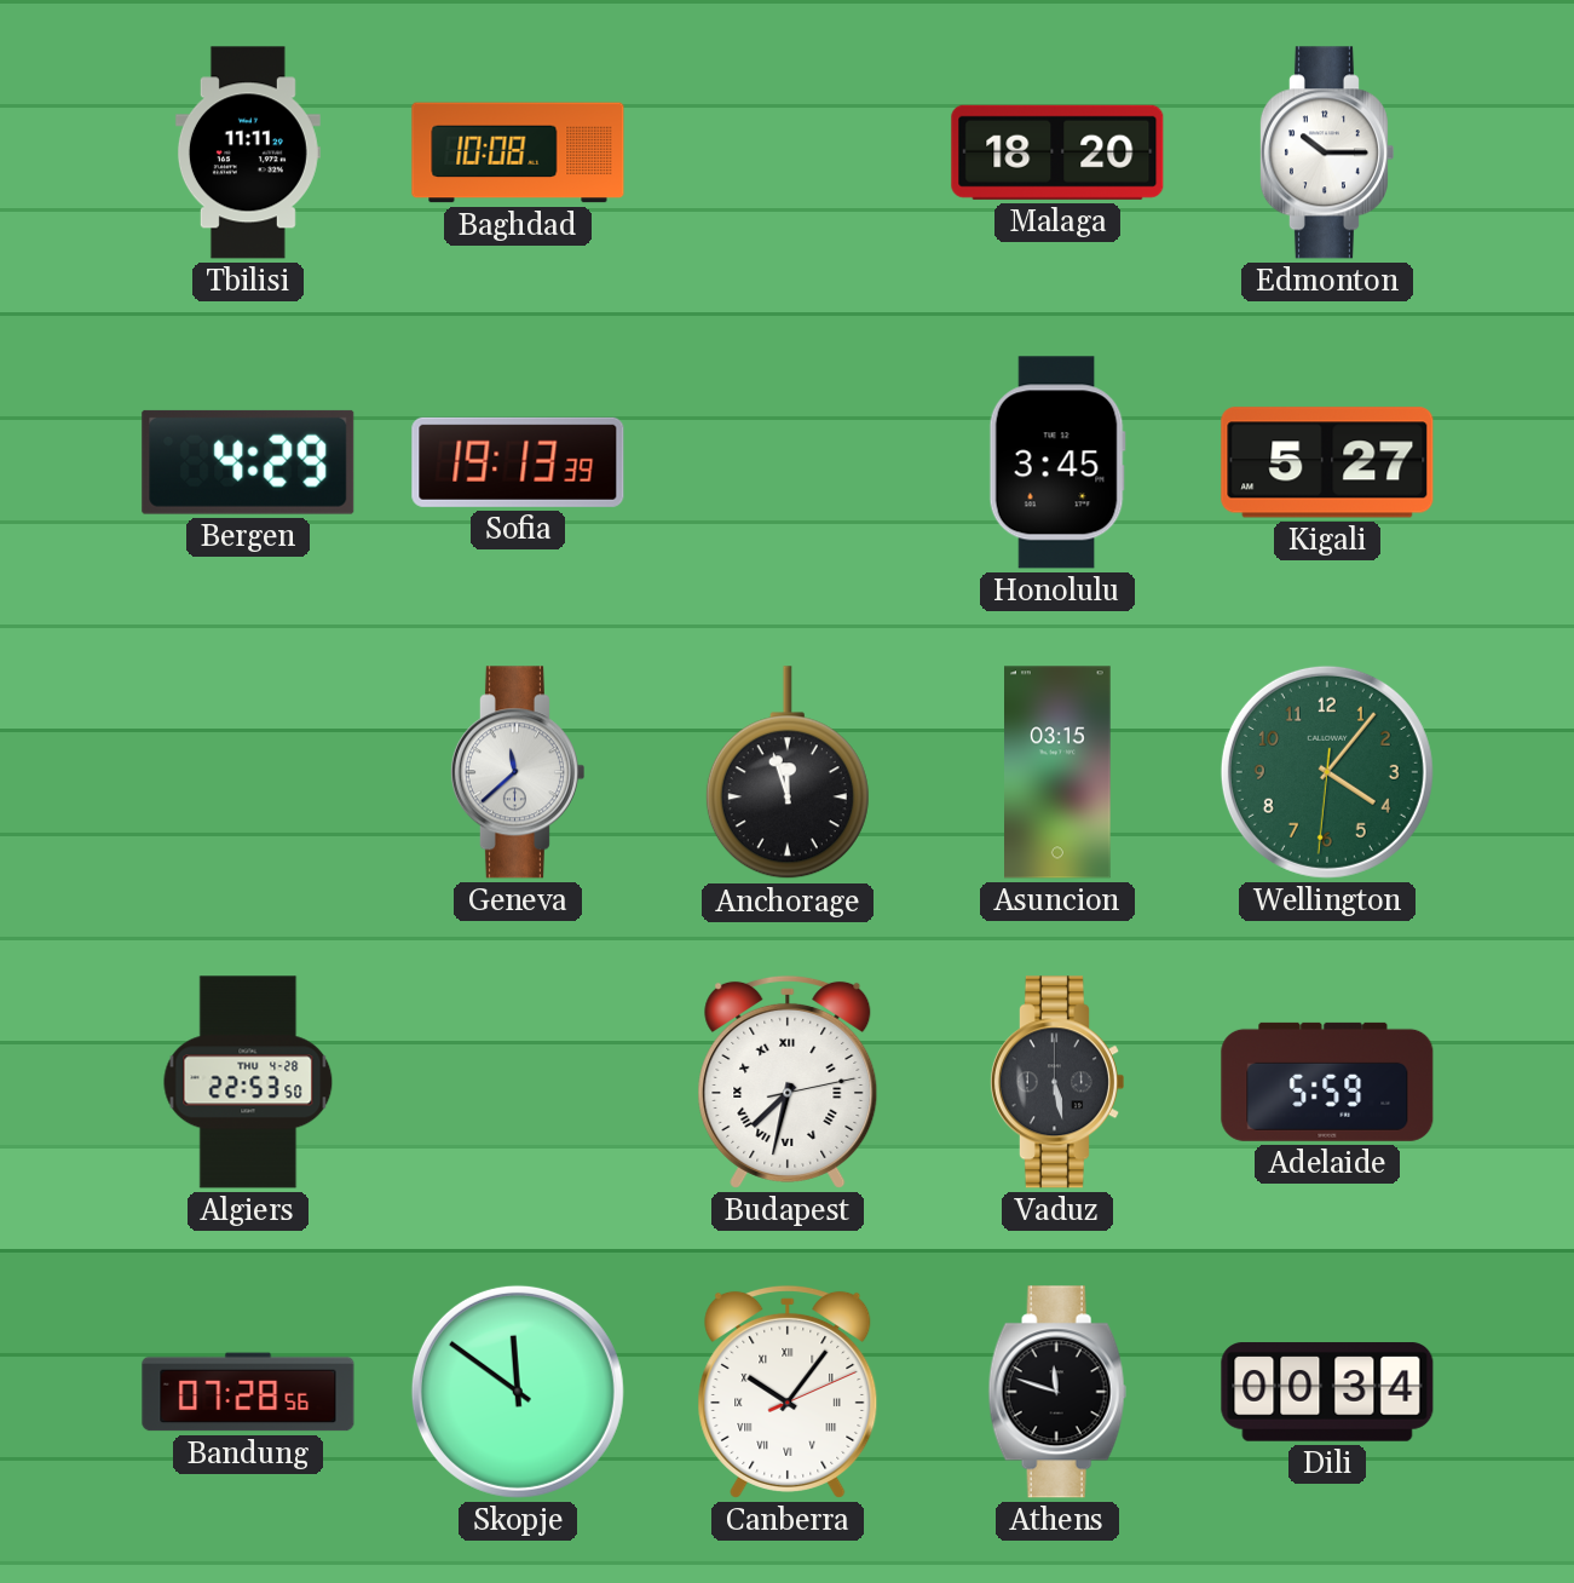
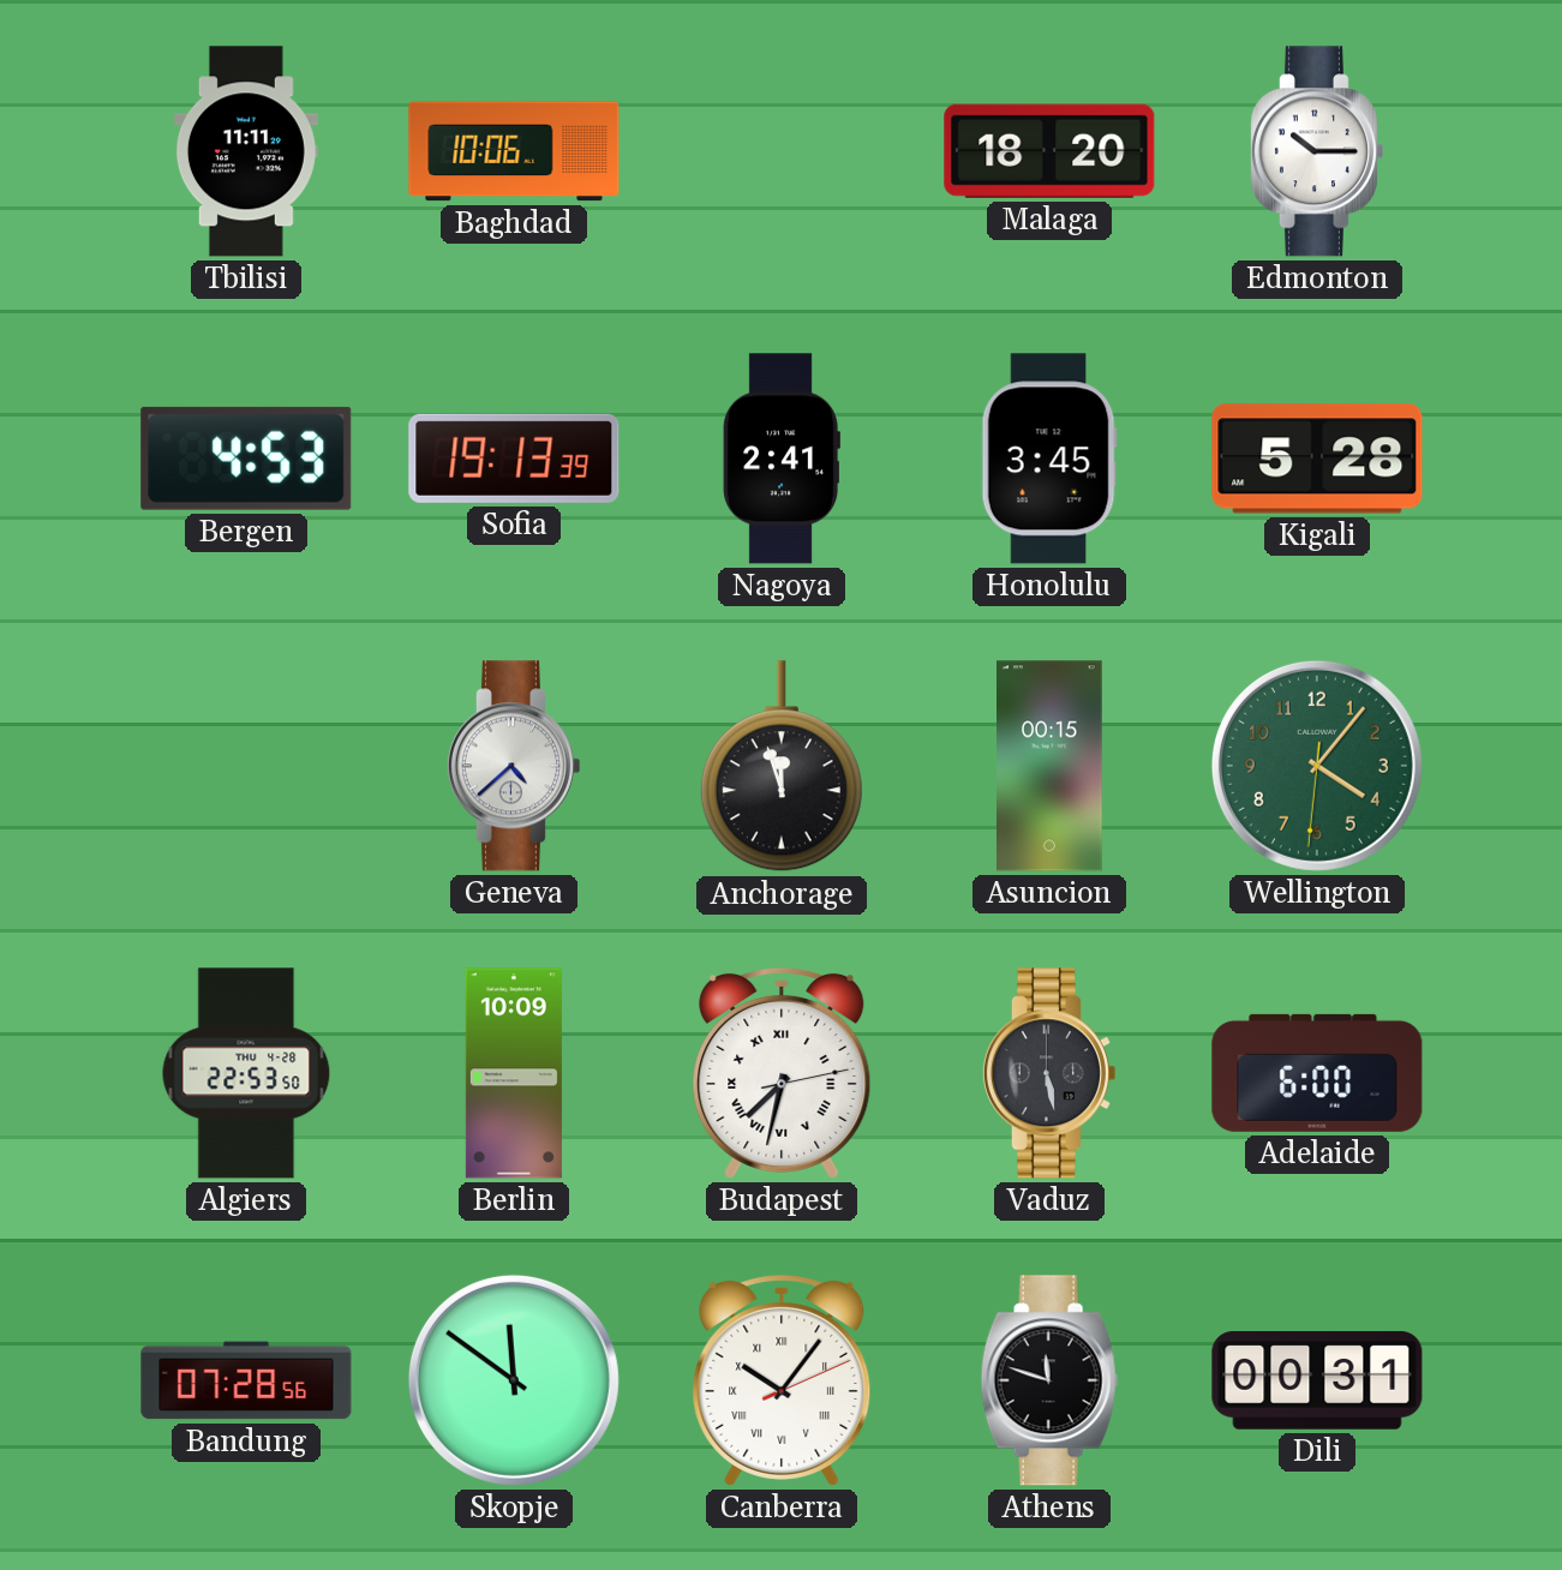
Baghdad: 10:08 -> 10:06 (514, 151)
Bergen: 4:29 -> 4:53 (246, 459)
Nagoya: none -> 2:41 (782, 459)
Kigali: 5:27 -> 5:28 (1317, 459)
Geneva: 11:38 -> 4:38 (513, 766)
Asuncion: 03:15 -> 00:15 (1049, 766)
Berlin: none -> 10:09 (514, 1073)
Adelaide: 5:59 -> 6:00 (1317, 1073)
Dili: 00:34 -> 00:31 (1317, 1380)
